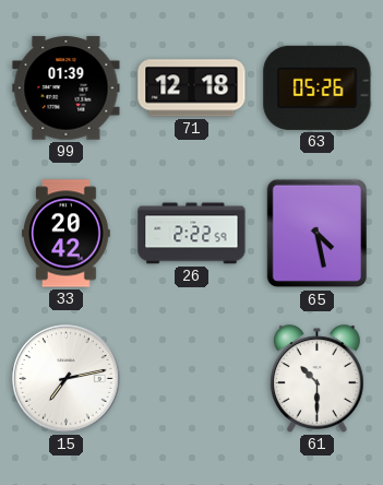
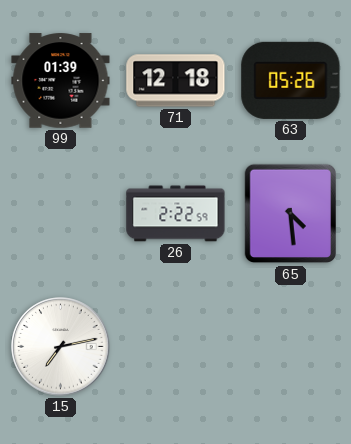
33: 20:42 -> none (67, 234)
65: 4:28 -> 4:29 (290, 214)
61: 10:30 -> none (316, 379)
